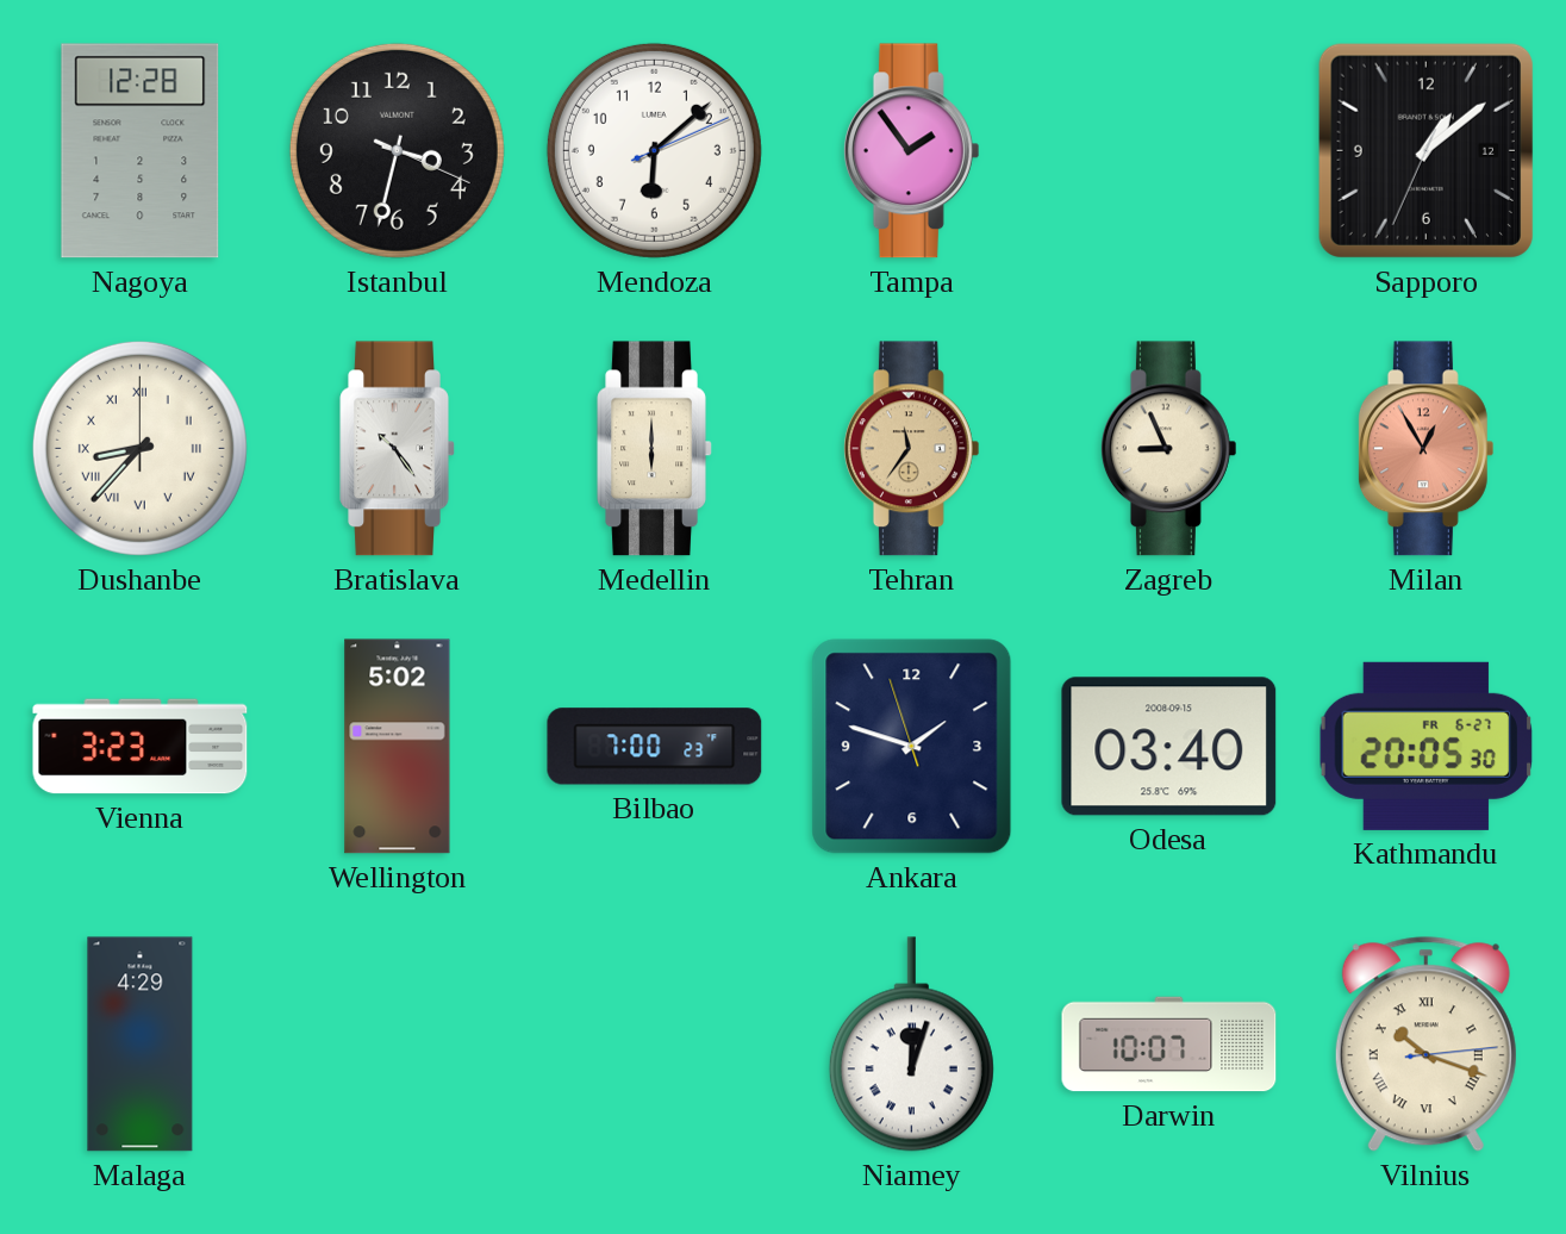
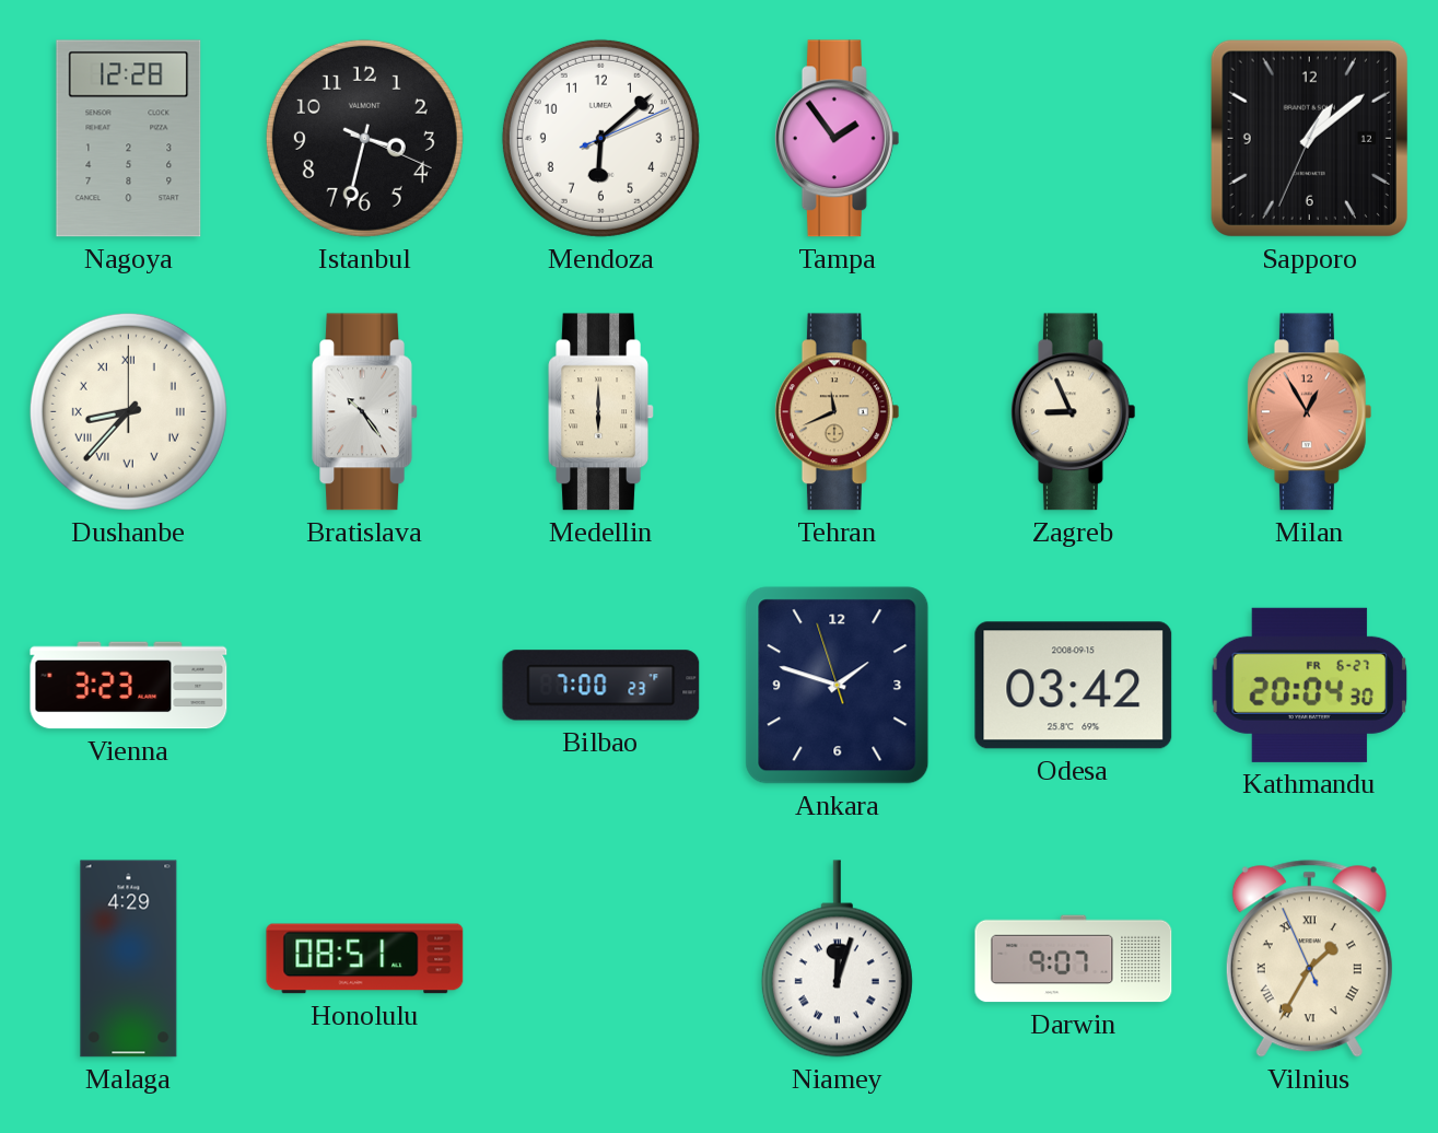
Tehran: 11:36 -> 11:41 (837, 412)
Wellington: 5:02 -> none (398, 747)
Odesa: 03:40 -> 03:42 (1074, 686)
Kathmandu: 20:05 -> 20:04 (1310, 685)
Honolulu: none -> 08:51 (365, 959)
Darwin: 10:07 -> 9:07 (1074, 959)
Vilnius: 10:18 -> 1:34 (1309, 959)
